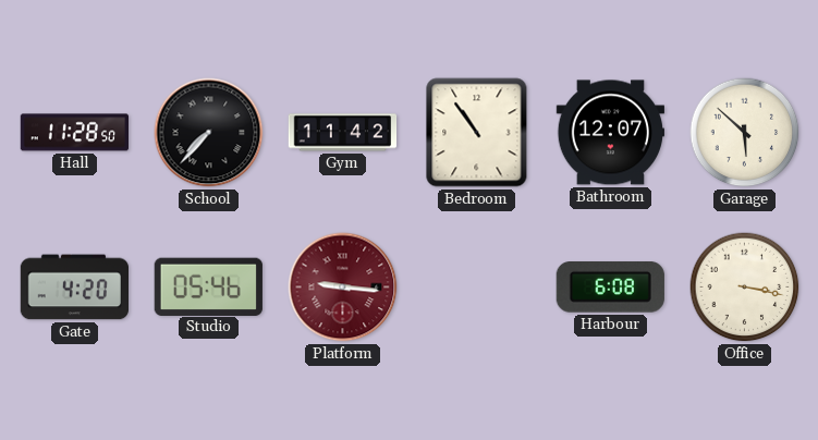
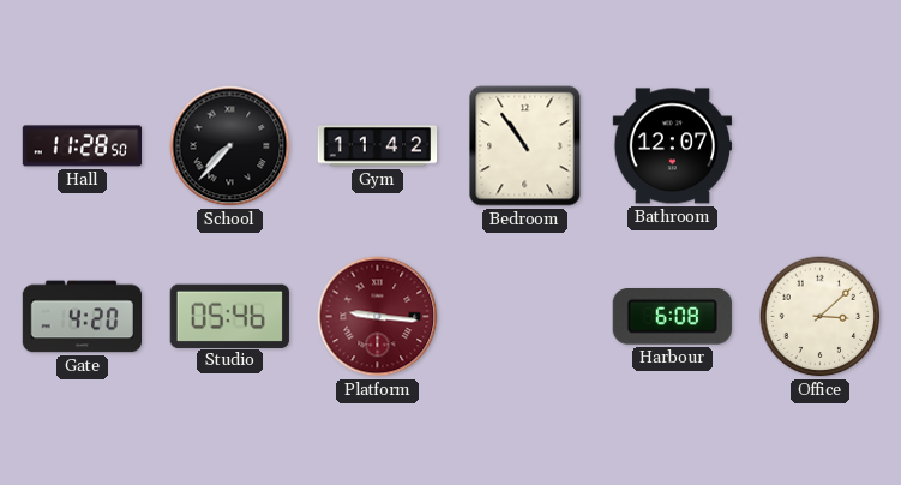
Garage: 5:52 -> none (745, 133)
Office: 3:17 -> 3:08 (821, 317)
